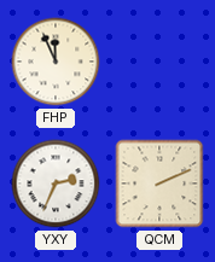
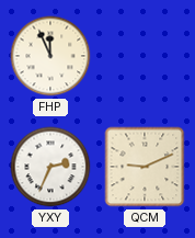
QCM: 2:11 -> 9:11 (145, 167)
